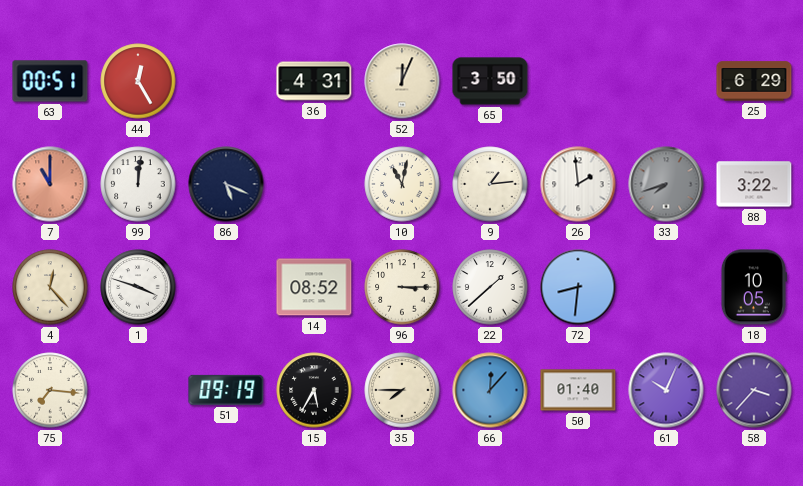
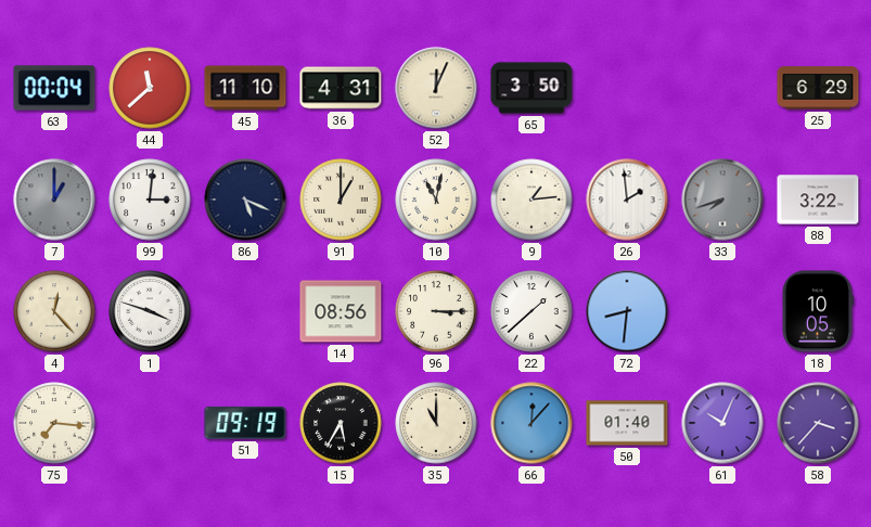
63: 00:51 -> 00:04 (54, 88)
44: 12:25 -> 11:38 (150, 88)
45: none -> 11:10 (245, 88)
7: 11:00 -> 1:00 (54, 200)
7 dial: salmon -> grey (54, 200)
99: 12:01 -> 3:01 (150, 200)
91: none -> 1:00 (341, 200)
14: 08:52 -> 08:56 (341, 311)
35: 7:45 -> 11:00 (436, 423)
